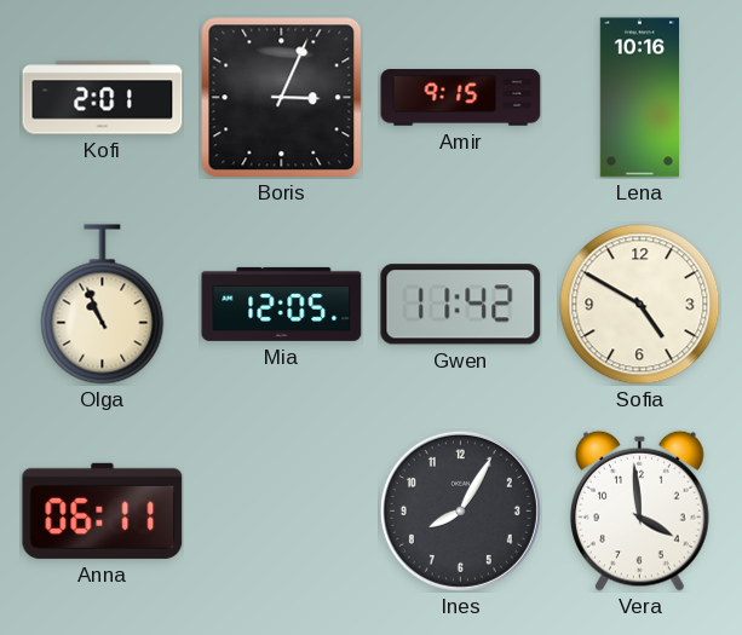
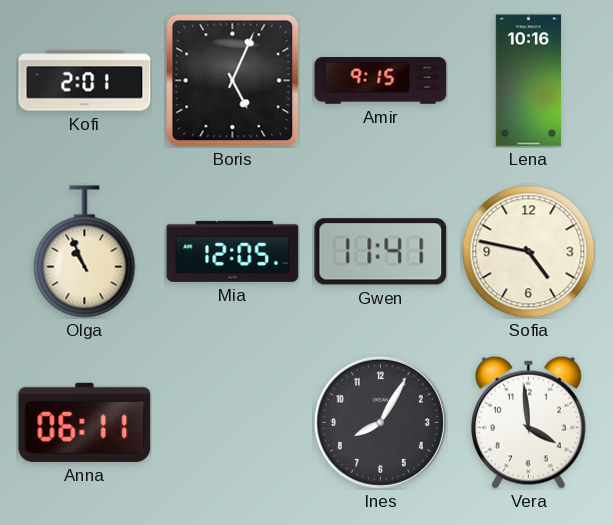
Boris: 3:04 -> 5:04 (233, 81)
Gwen: 11:42 -> 11:41 (381, 252)
Sofia: 4:50 -> 4:47 (529, 252)
